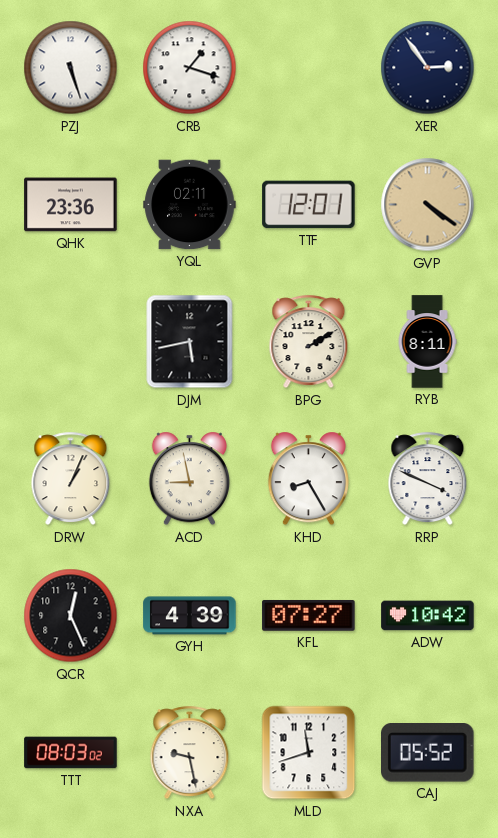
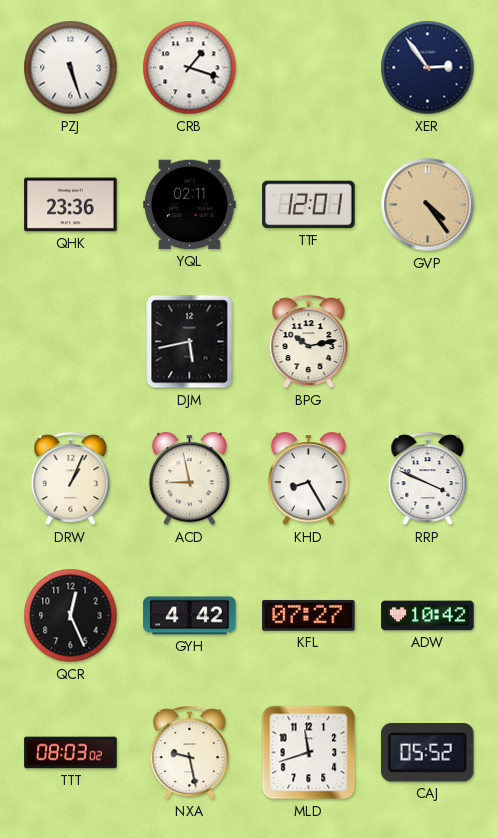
GVP: 4:21 -> 4:24 (428, 205)
BPG: 2:10 -> 10:13 (309, 342)
RYB: 8:11 -> none (427, 342)
GYH: 4:39 -> 4:42 (190, 616)
